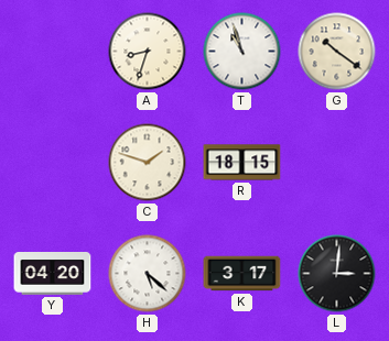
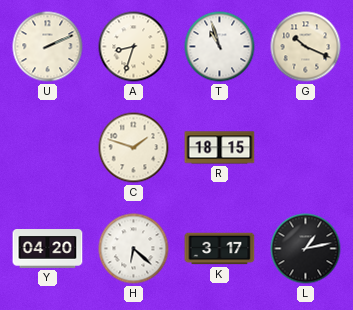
U: none -> 2:11 (48, 47)
G: 10:21 -> 10:19 (306, 47)
H: 5:22 -> 6:22 (134, 249)
L: 3:01 -> 1:13 (306, 249)
